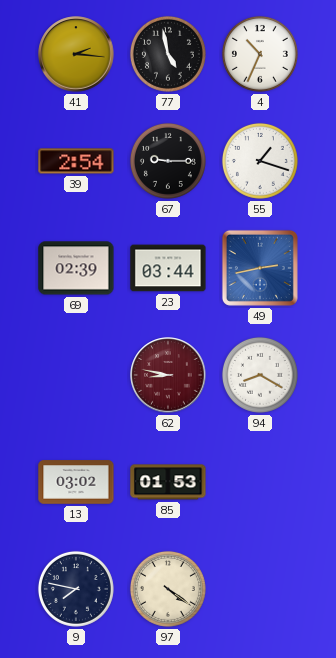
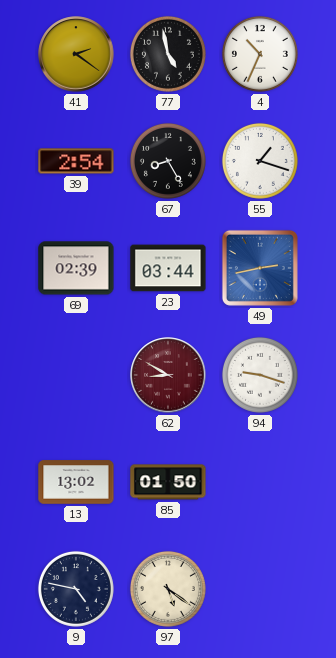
41: 2:16 -> 2:21 (76, 54)
67: 9:15 -> 8:25 (168, 161)
62: 8:47 -> 8:50 (168, 375)
94: 8:20 -> 9:18 (260, 375)
13: 03:02 -> 13:02 (76, 482)
85: 01:53 -> 01:50 (168, 482)
9: 7:47 -> 4:47 (76, 589)
97: 4:21 -> 5:21 (168, 589)
